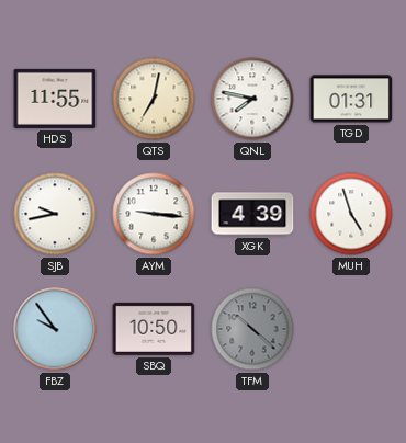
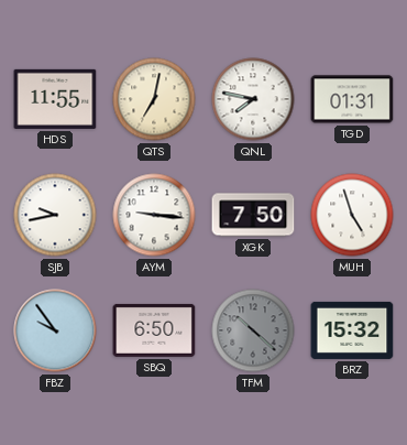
XGK: 4:39 -> 7:50 (253, 215)
SBQ: 10:50 -> 6:50 (154, 330)
BRZ: none -> 15:32 (352, 330)
